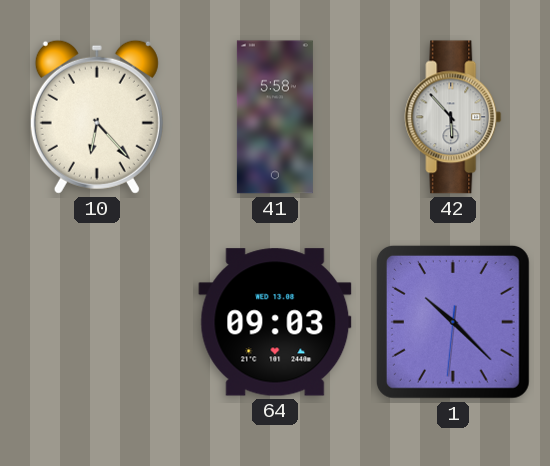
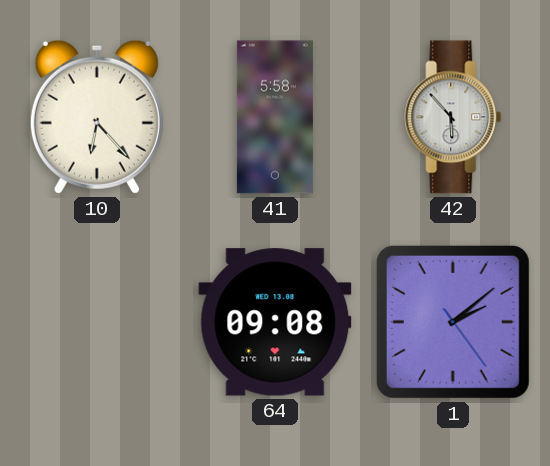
64: 09:03 -> 09:08 (275, 322)
1: 10:22 -> 2:08 (453, 322)
